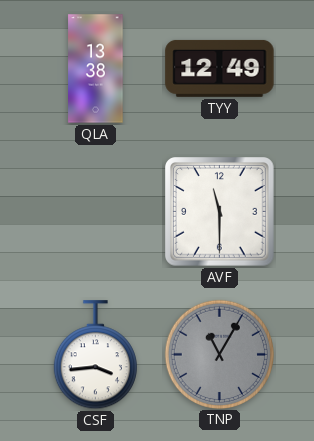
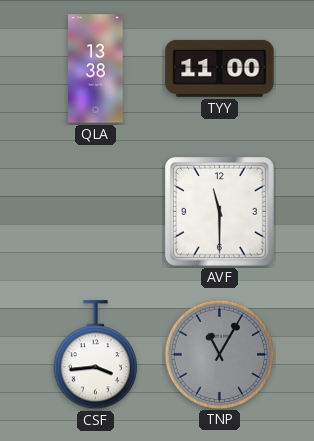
TYY: 12:49 -> 11:00 (220, 68)
